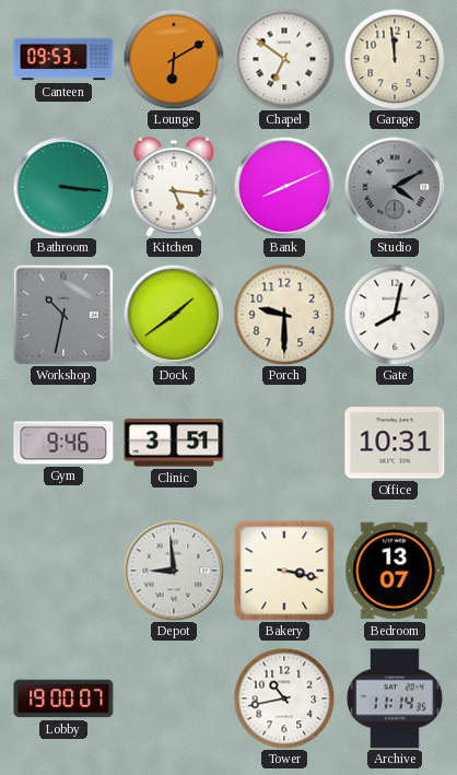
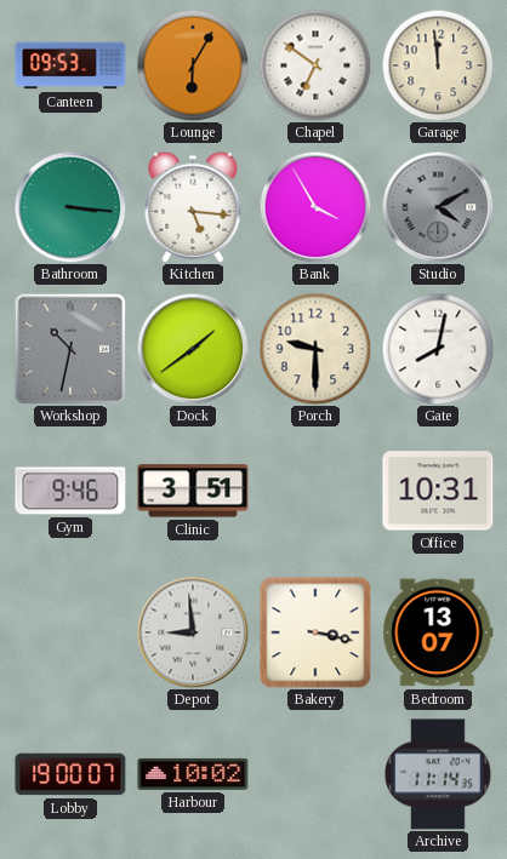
Lounge: 6:10 -> 6:05 (193, 65)
Bank: 8:11 -> 3:55 (315, 207)
Harbour: none -> 10:02 (193, 774)
Tower: 10:43 -> none (284, 698)
